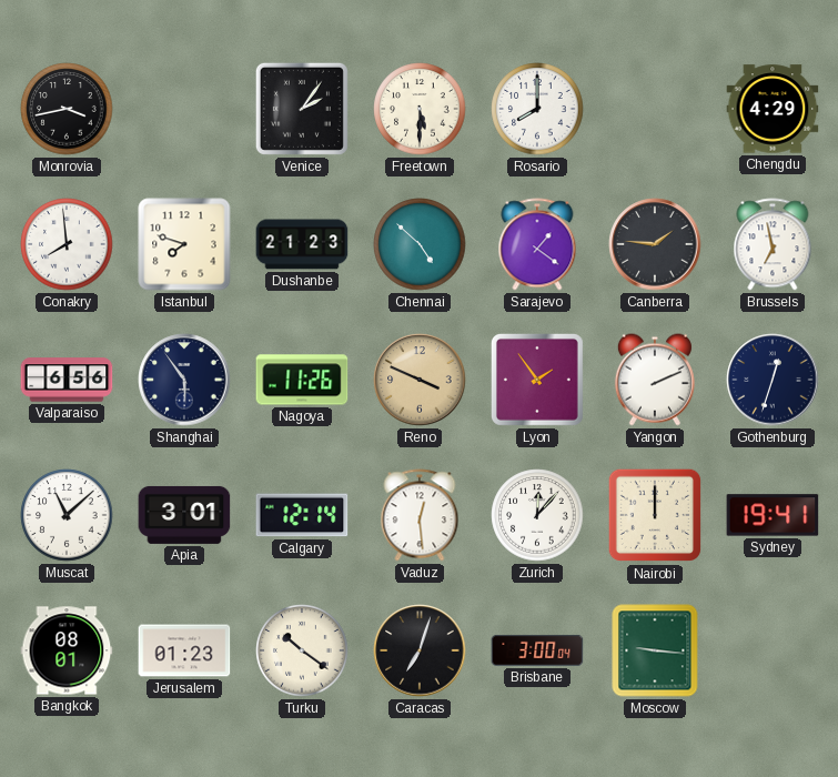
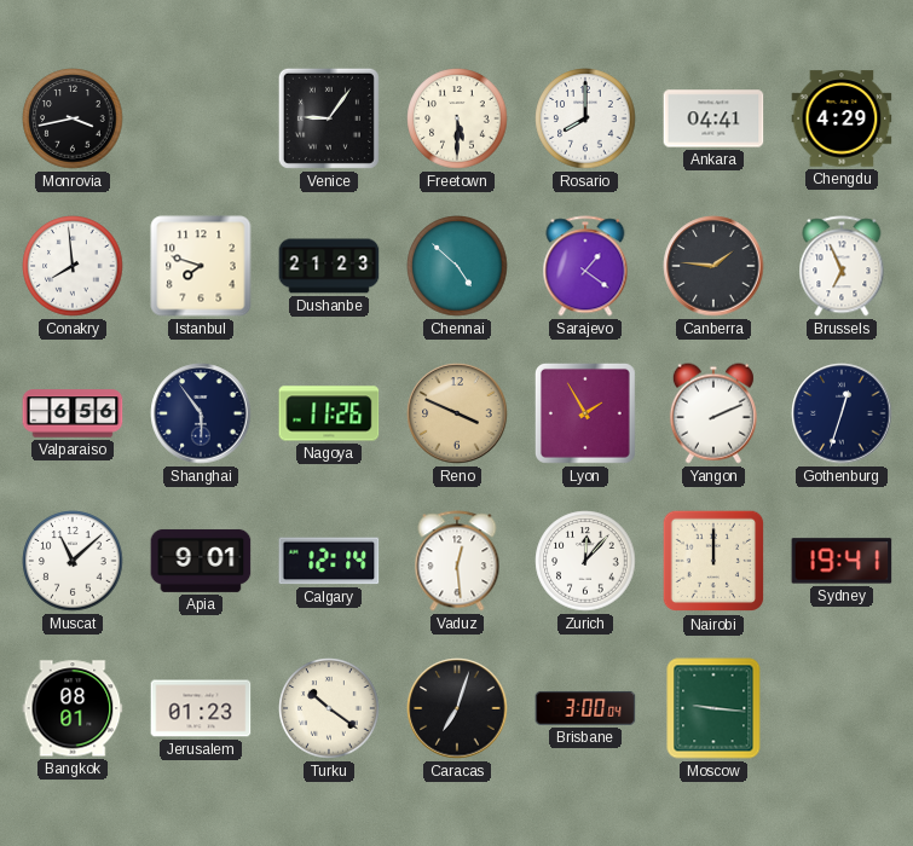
Venice: 2:06 -> 9:06 (329, 118)
Ankara: none -> 04:41 (713, 118)
Brussels: 6:58 -> 6:56 (842, 266)
Lyon: 1:54 -> 1:55 (585, 413)
Apia: 3:01 -> 9:01 (201, 561)
